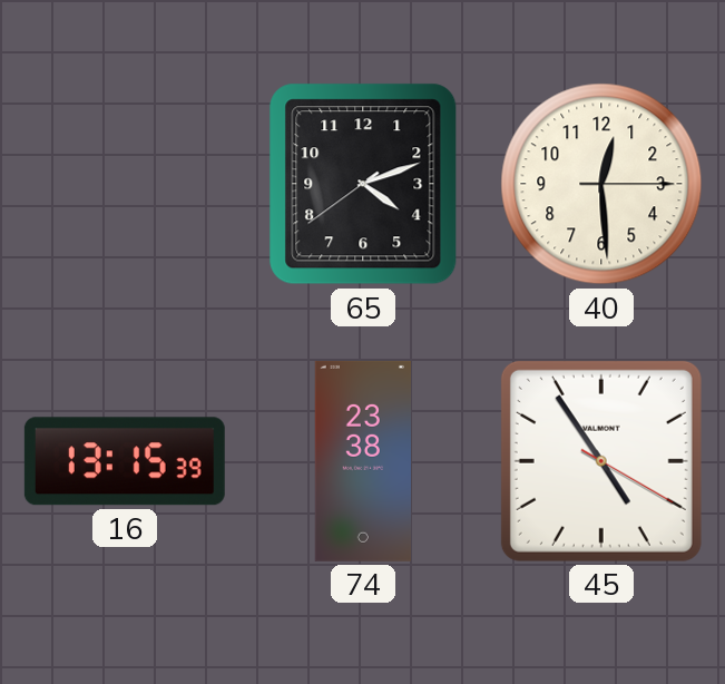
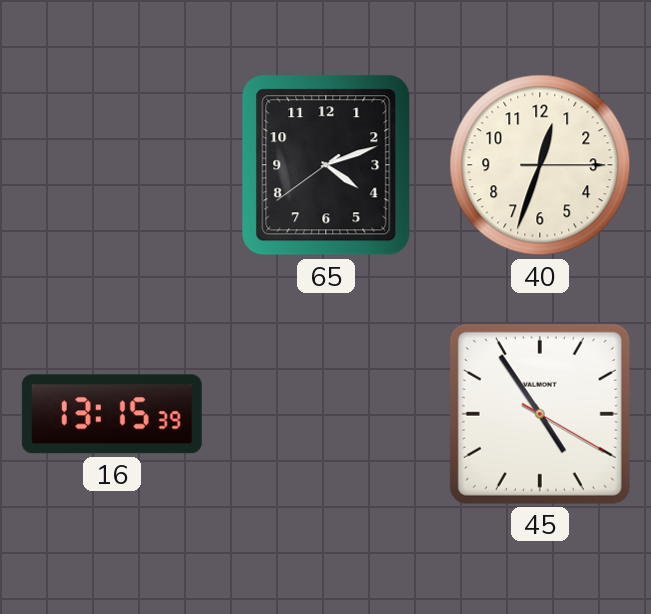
40: 12:29 -> 12:33 (540, 165)
74: 23:38 -> none (363, 461)
